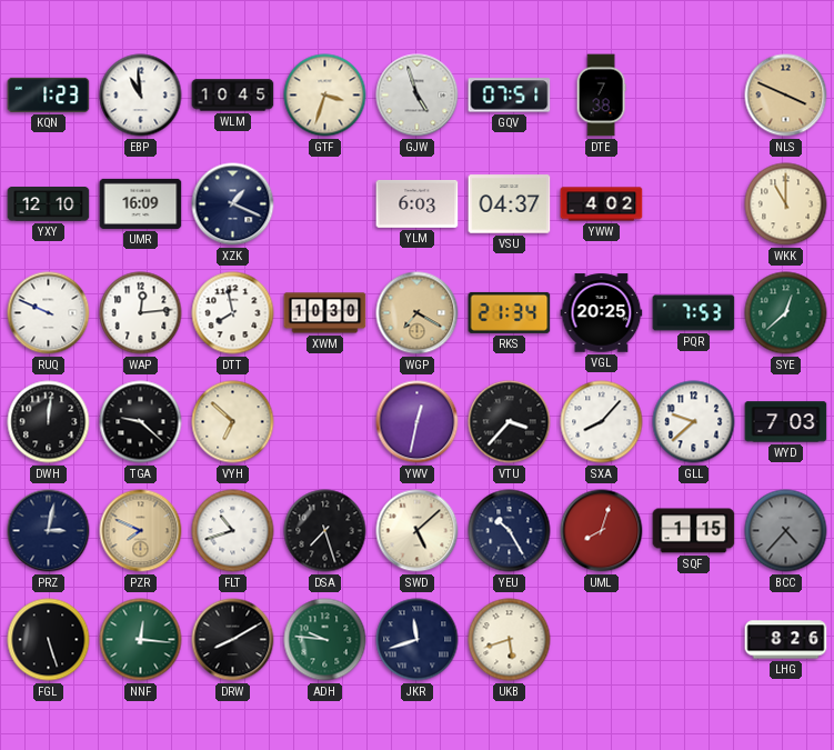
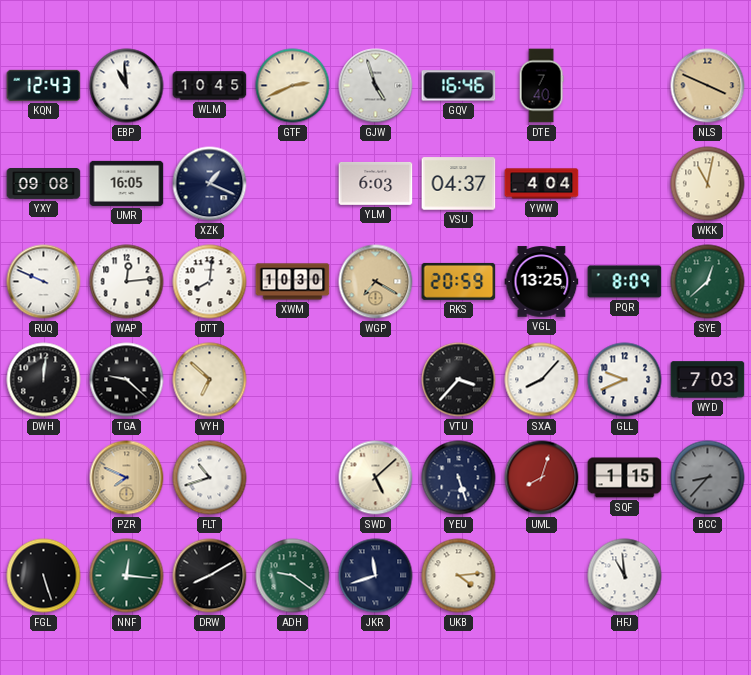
KQN: 1:23 -> 12:43 (44, 85)
GTF: 3:33 -> 2:41 (293, 86)
GQV: 07:51 -> 16:46 (459, 86)
DTE: 7:38 -> 7:40 (541, 86)
YXY: 12:10 -> 09:08 (44, 184)
UMR: 16:09 -> 16:05 (127, 183)
YWW: 4:02 -> 4:04 (542, 184)
WKK: 11:00 -> 11:02 (708, 184)
DTT: 7:58 -> 8:01 (210, 282)
RKS: 21:34 -> 20:59 (459, 281)
VGL: 20:25 -> 13:25 (542, 282)
PQR: 7:53 -> 8:09 (625, 282)
YWV: 12:32 -> none (418, 422)
GLL: 9:38 -> 9:41 (625, 380)
PRZ: 3:02 -> none (49, 531)
DSA: 7:27 -> none (325, 531)
YEU: 10:25 -> 5:27 (459, 478)
BCC: 4:37 -> 8:37 (708, 478)
ADH: 9:46 -> 9:21 (293, 576)
UKB: 5:42 -> 4:14 (459, 576)
HFJ: none -> 10:59 (625, 576)
LHG: 8:26 -> none (786, 640)
